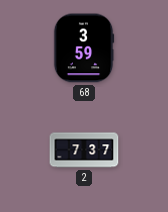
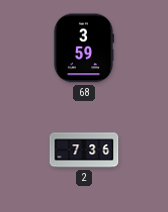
2: 7:37 -> 7:36 (84, 150)
